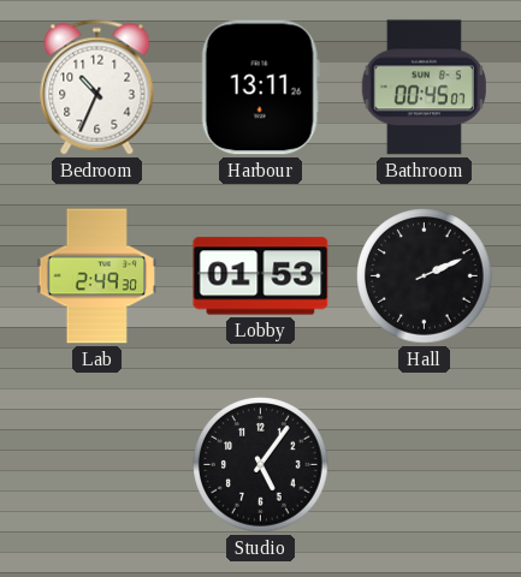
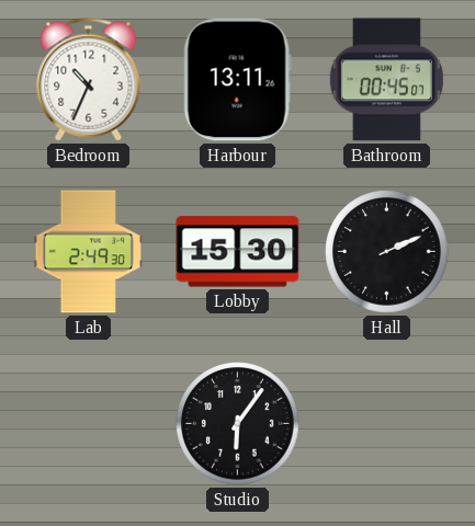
Lobby: 01:53 -> 15:30 (238, 252)
Studio: 5:06 -> 6:06 (238, 424)
